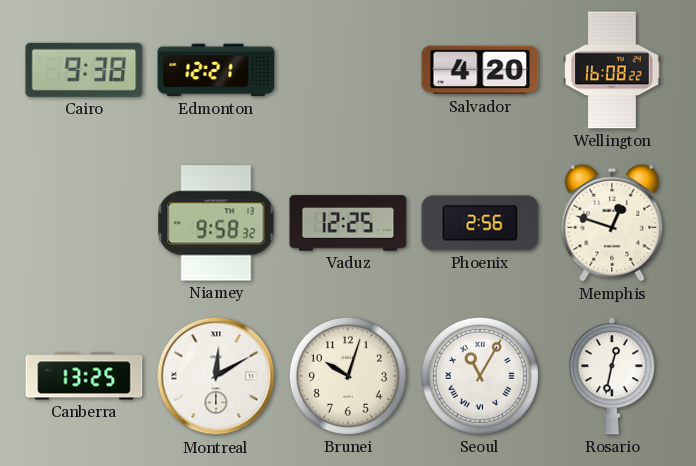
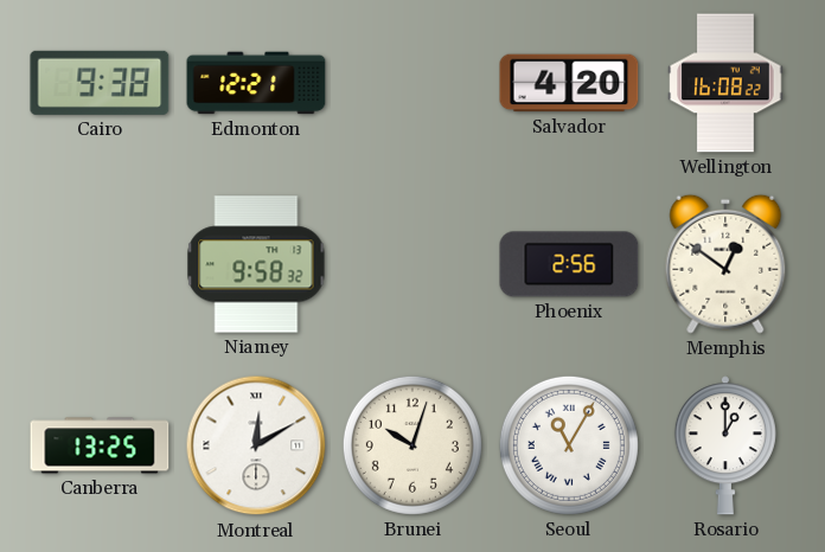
Vaduz: 12:25 -> none (348, 223)
Memphis: 12:48 -> 12:51 (725, 264)
Rosario: 12:32 -> 1:00 (725, 445)
